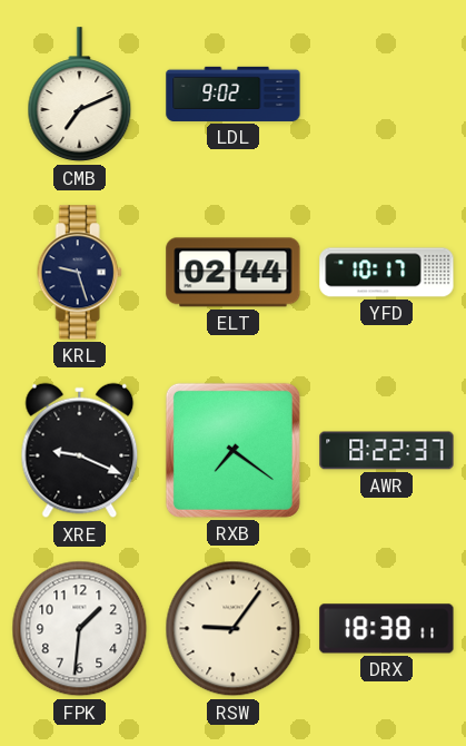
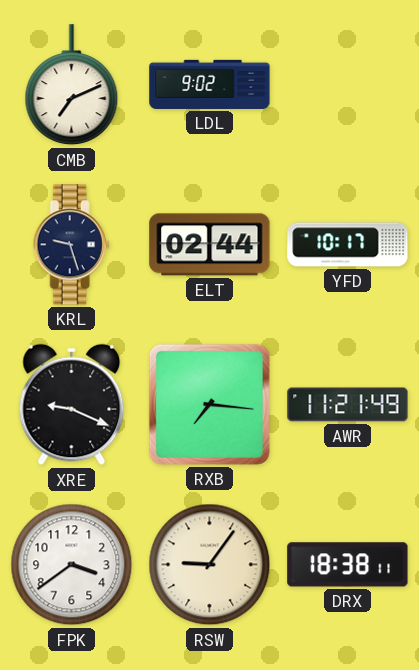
RXB: 7:21 -> 7:16 (209, 404)
AWR: 8:22 -> 11:21 (348, 405)
FPK: 1:31 -> 3:39 (72, 565)
